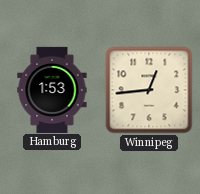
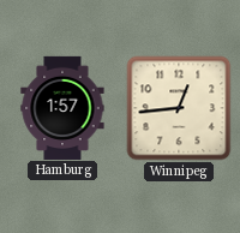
Hamburg: 1:53 -> 1:57 (62, 107)
